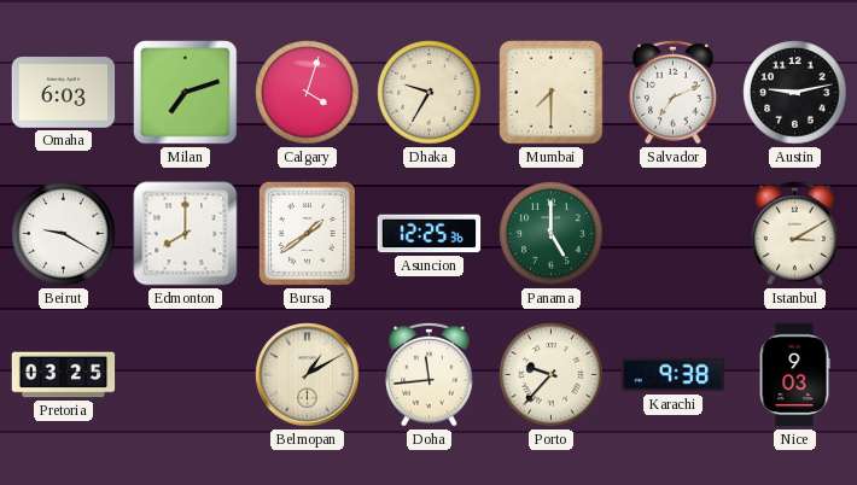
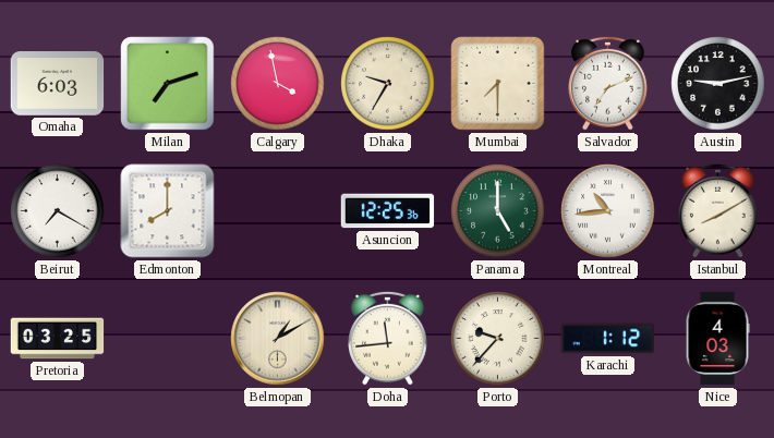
Calgary: 4:03 -> 3:58 (278, 84)
Beirut: 9:20 -> 7:20 (58, 211)
Bursa: 1:39 -> none (307, 233)
Montreal: none -> 10:44 (608, 211)
Istanbul: 3:10 -> 8:10 (718, 210)
Karachi: 9:38 -> 1:12 (608, 339)
Nice: 9:03 -> 4:03 (717, 339)
